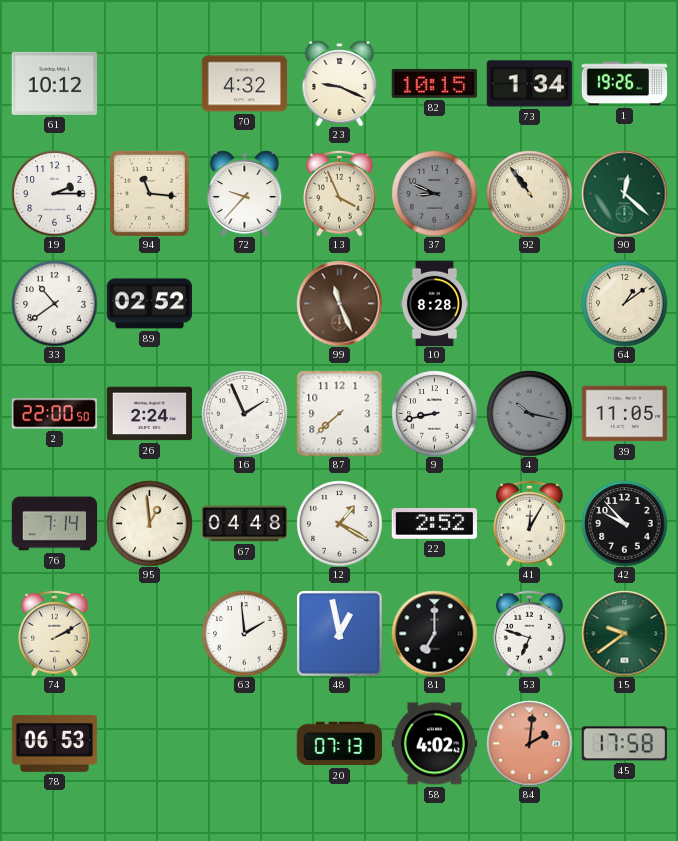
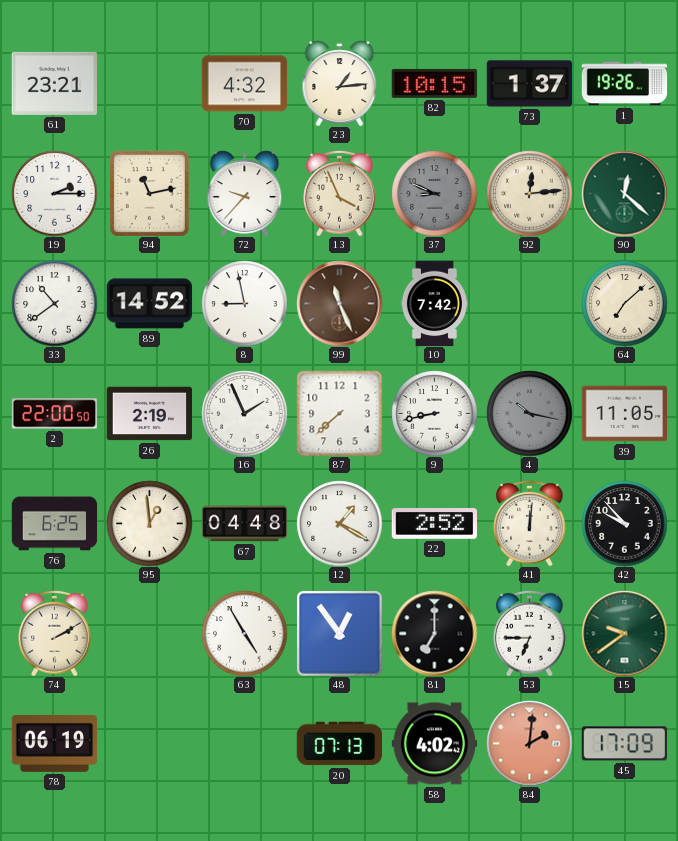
61: 10:12 -> 23:21 (54, 83)
23: 9:19 -> 1:14 (340, 83)
73: 1:34 -> 1:37 (529, 84)
94: 11:16 -> 11:13 (149, 193)
92: 10:54 -> 12:14 (529, 193)
89: 02:52 -> 14:52 (149, 304)
8: none -> 8:58 (244, 303)
10: 8:28 -> 7:42 (434, 303)
64: 1:09 -> 7:08 (624, 303)
26: 2:24 -> 2:19 (149, 414)
76: 7:14 -> 6:25 (54, 524)
41: 12:05 -> 12:01 (530, 523)
63: 1:59 -> 4:55 (244, 633)
48: 12:58 -> 12:54 (340, 634)
53: 6:48 -> 6:45 (530, 633)
78: 06:53 -> 06:19 (54, 743)
45: 17:58 -> 17:09 (624, 744)
